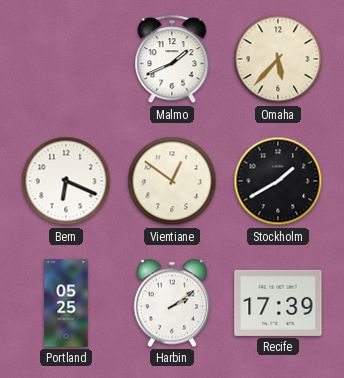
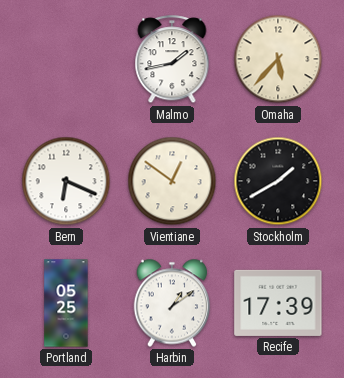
Malmo: 1:41 -> 1:43 (172, 60)
Harbin: 2:09 -> 1:09 (172, 303)
